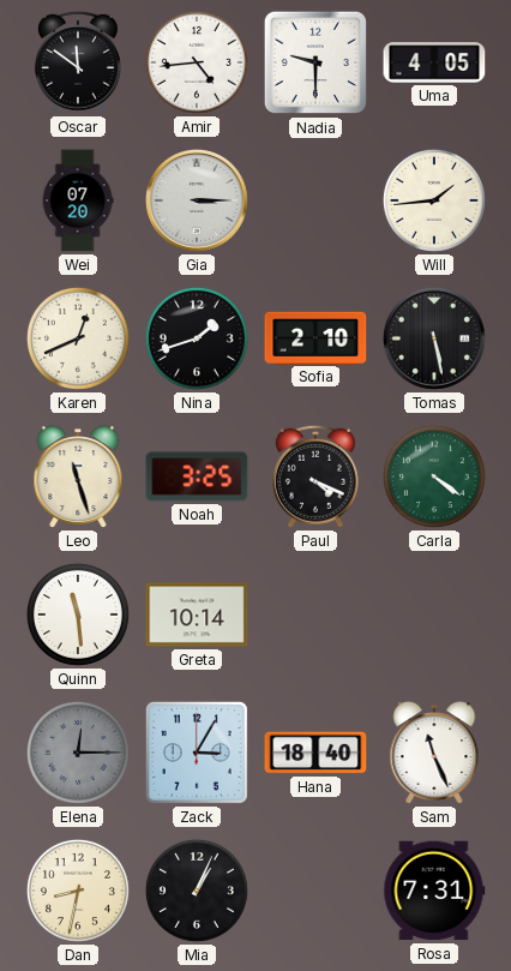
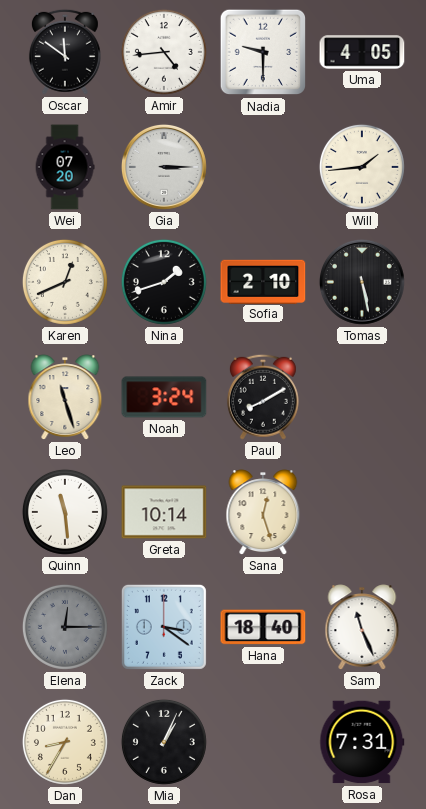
Noah: 3:25 -> 3:24 (164, 397)
Paul: 4:19 -> 8:10 (263, 397)
Carla: 4:21 -> none (434, 476)
Sana: none -> 12:27 (263, 512)
Zack: 3:05 -> 3:21 (164, 627)
Dan: 8:32 -> 8:35 (65, 742)
